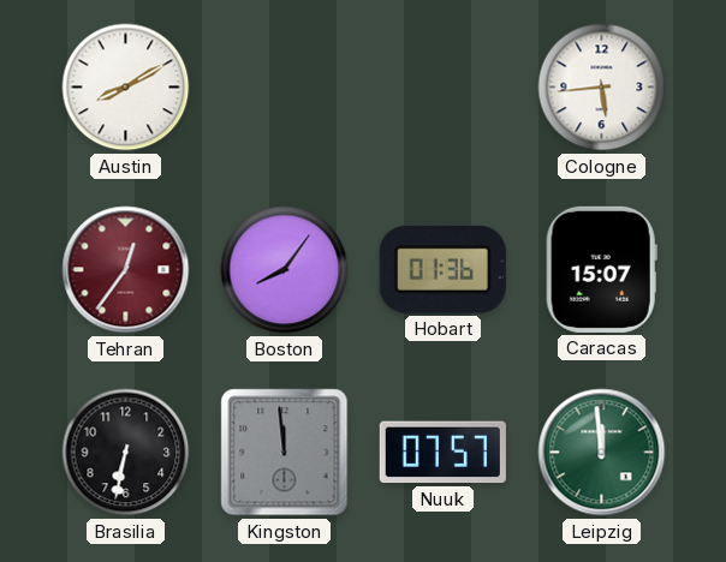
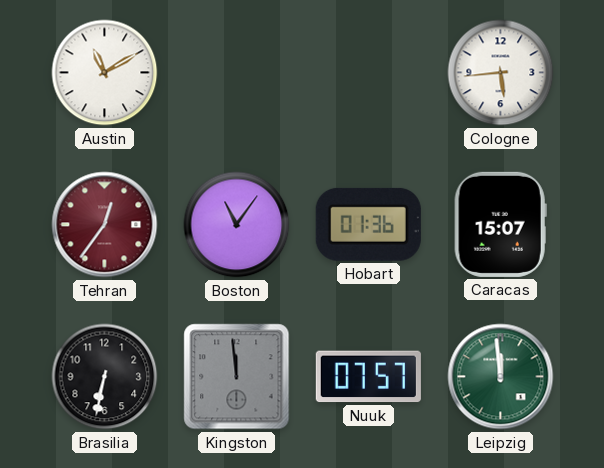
Austin: 8:10 -> 11:10 (105, 73)
Boston: 8:06 -> 11:06 (237, 225)
